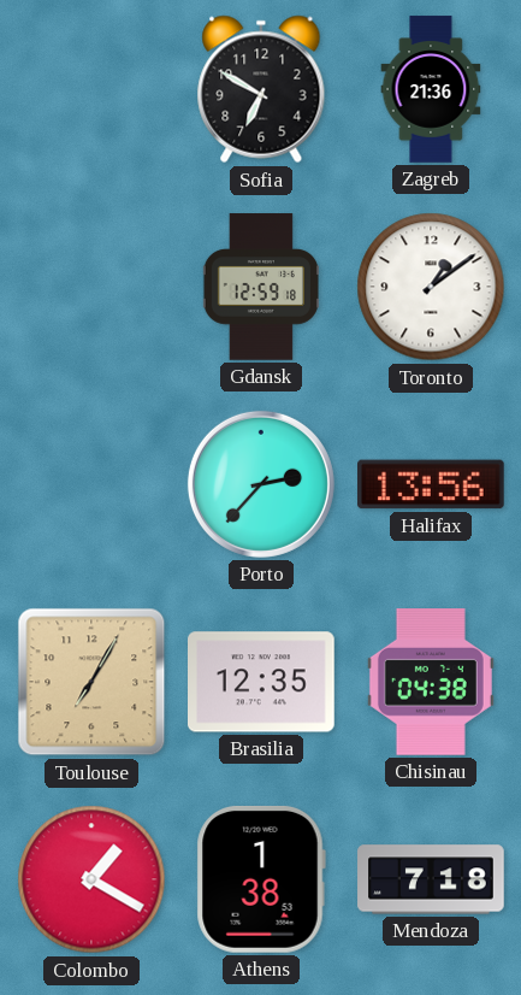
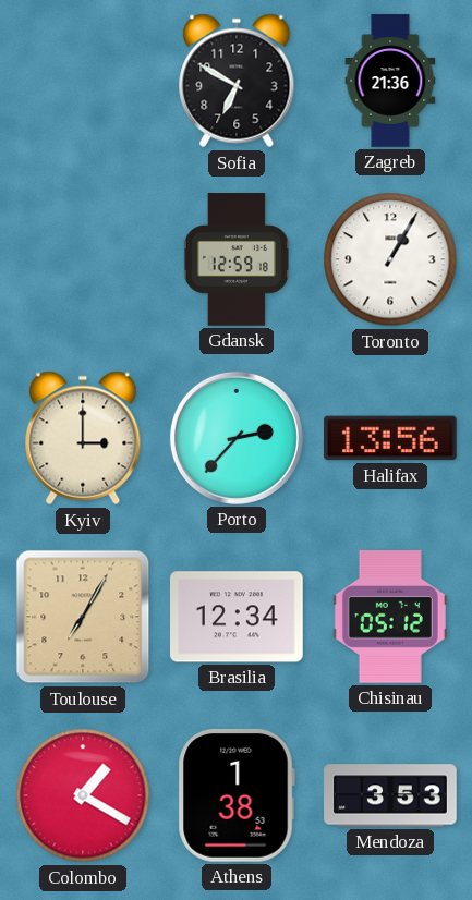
Toronto: 1:09 -> 1:05 (390, 259)
Kyiv: none -> 3:00 (83, 438)
Brasilia: 12:35 -> 12:34 (238, 617)
Chisinau: 04:38 -> 05:12 (390, 618)
Mendoza: 7:18 -> 3:53 (390, 795)
